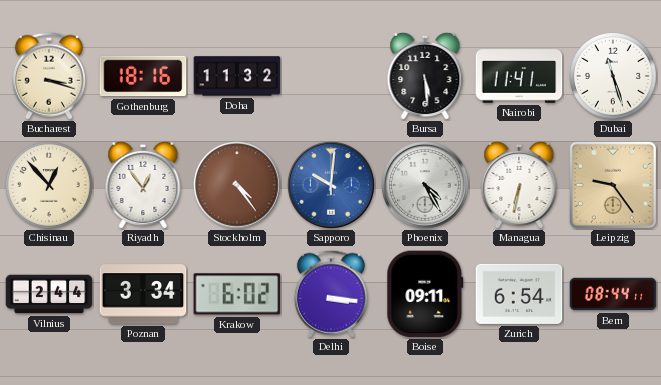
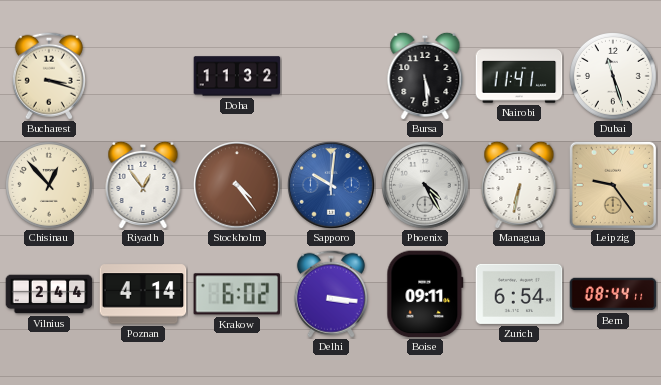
Gothenburg: 18:16 -> none (143, 76)
Poznan: 3:34 -> 4:14 (143, 294)
